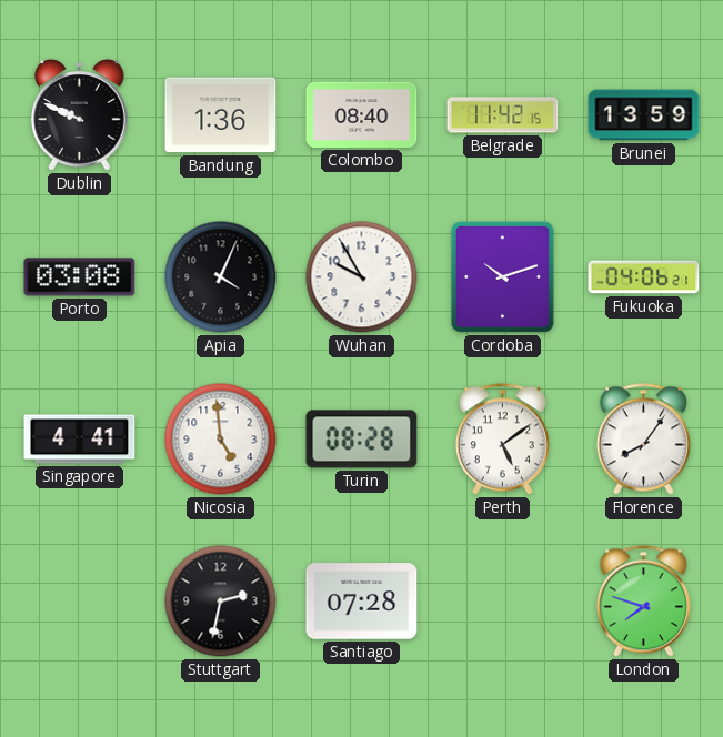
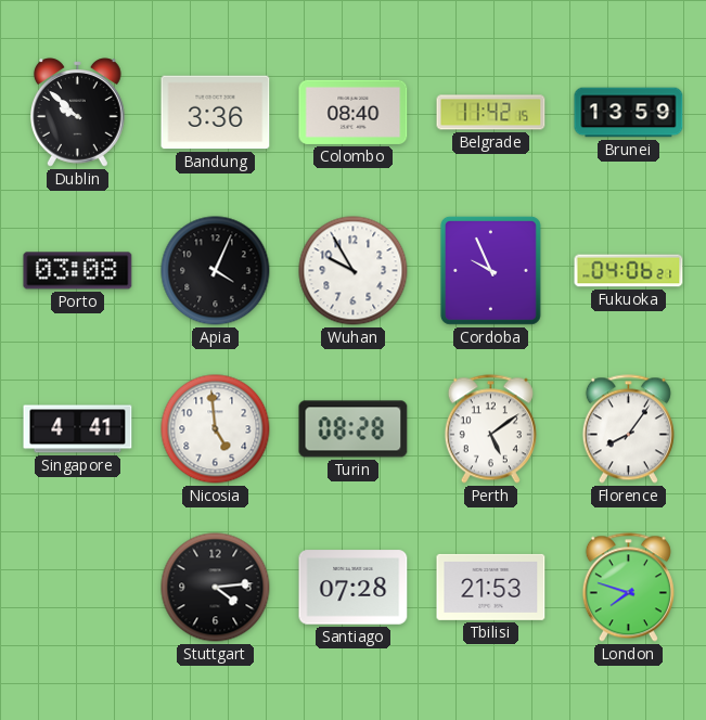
Dublin: 9:49 -> 9:52 (78, 113)
Bandung: 1:36 -> 3:36 (216, 113)
Cordoba: 10:12 -> 9:56 (490, 270)
Stuttgart: 2:32 -> 4:14 (216, 588)
Tbilisi: none -> 21:53 (491, 587)
